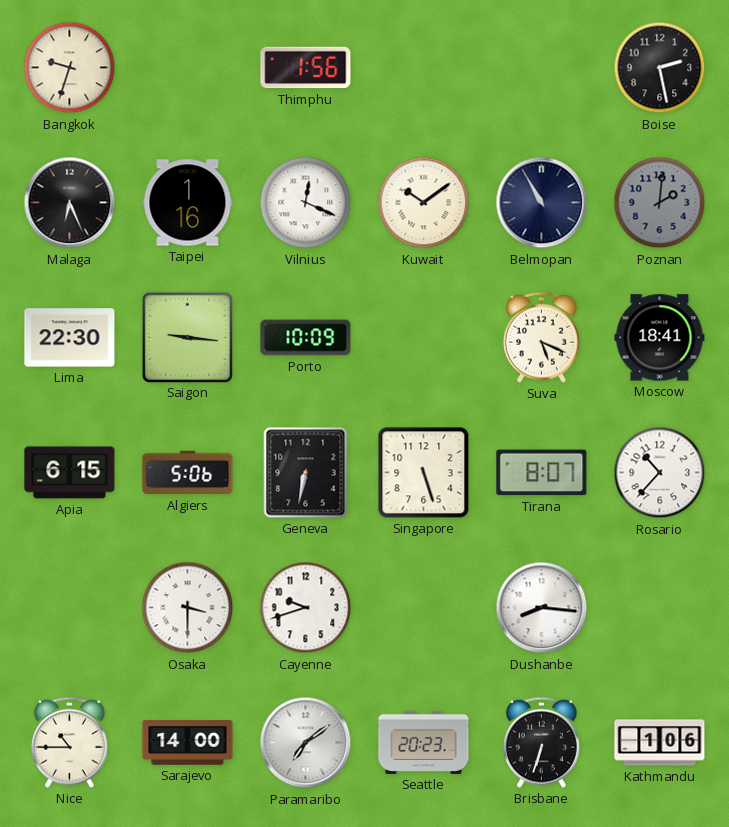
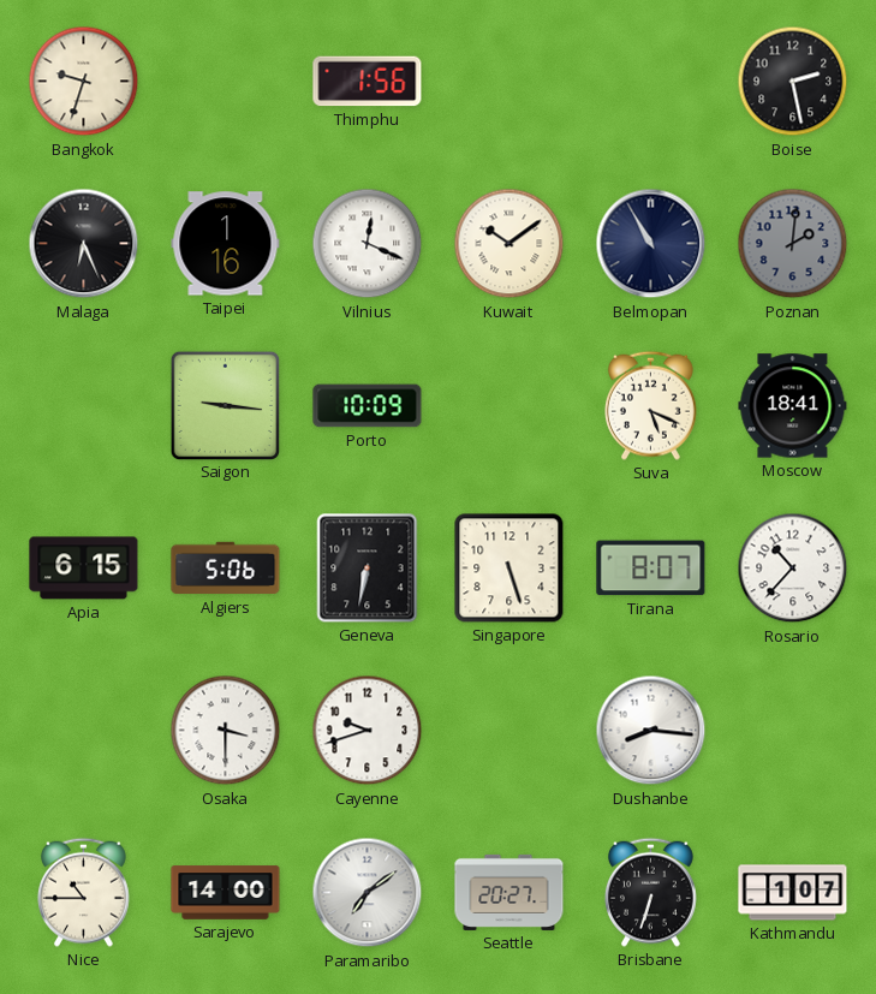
Lima: 22:30 -> none (70, 338)
Seattle: 20:23 -> 20:27 (509, 892)
Kathmandu: 1:06 -> 1:07 (793, 893)
